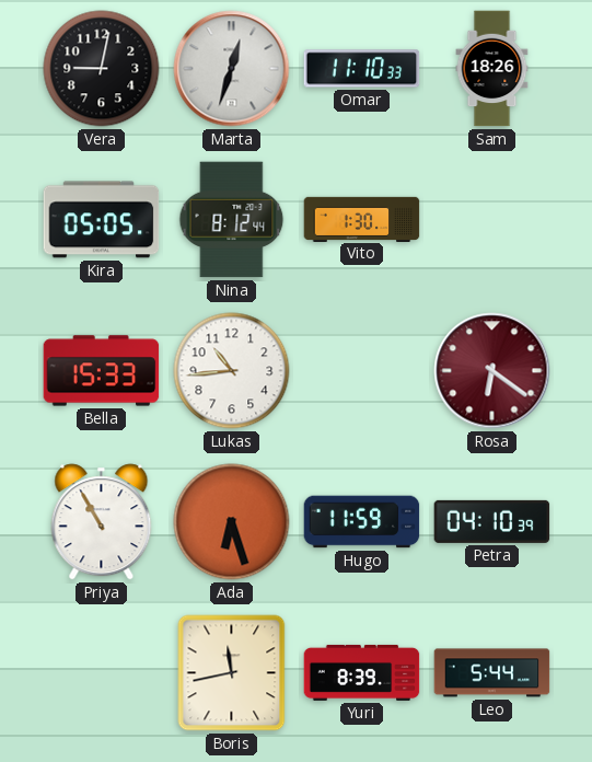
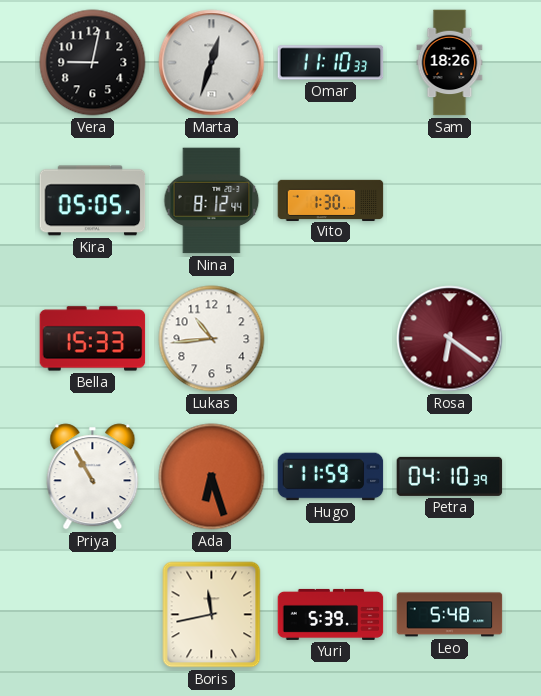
Yuri: 8:39 -> 5:39 (331, 614)
Leo: 5:44 -> 5:48 (450, 615)
